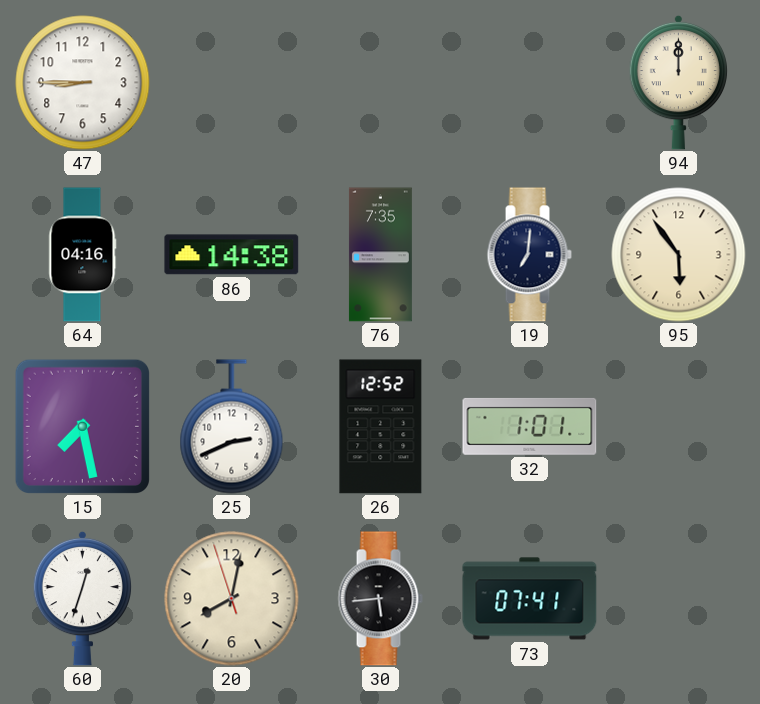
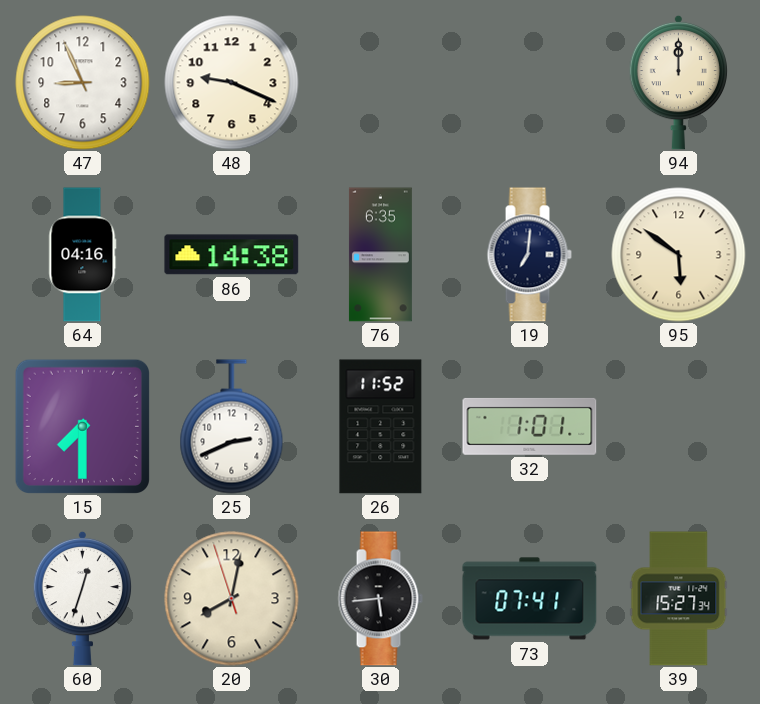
47: 8:45 -> 8:56 (83, 83)
48: none -> 9:19 (232, 83)
76: 7:35 -> 6:35 (380, 255)
95: 5:54 -> 5:51 (679, 255)
15: 7:28 -> 7:30 (82, 426)
26: 12:52 -> 11:52 (381, 427)
39: none -> 15:27 (679, 599)
